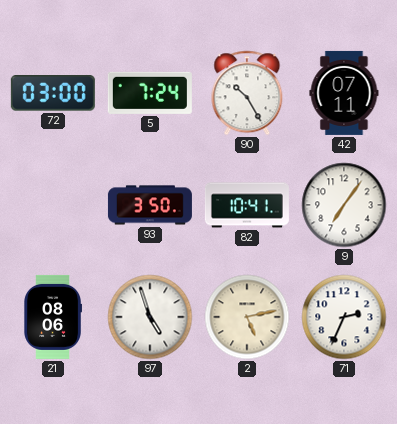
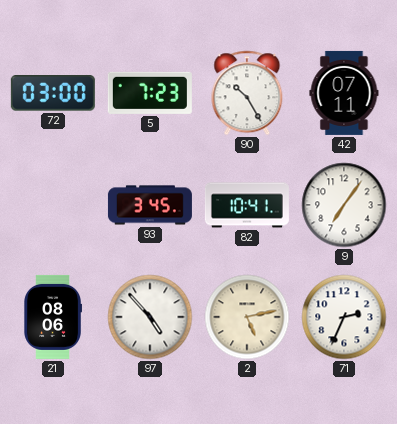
5: 7:24 -> 7:23 (150, 93)
93: 3:50 -> 3:45 (150, 205)
97: 4:57 -> 4:53 (150, 317)
